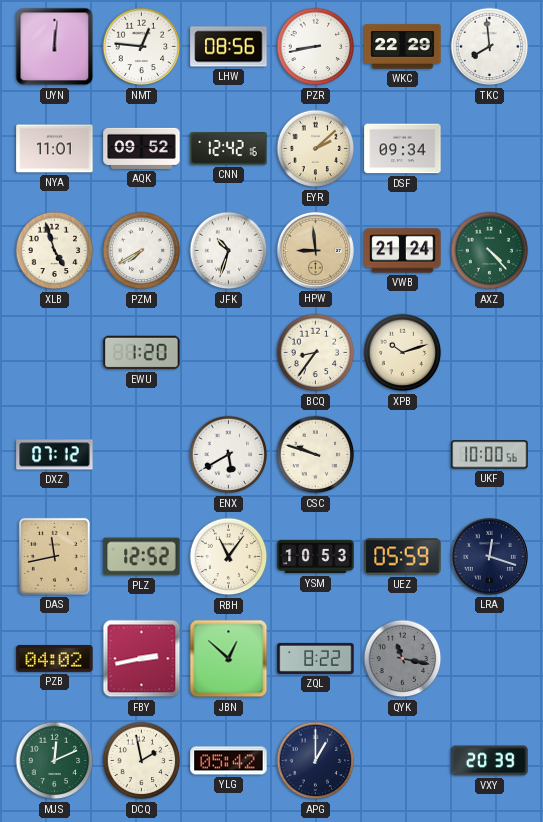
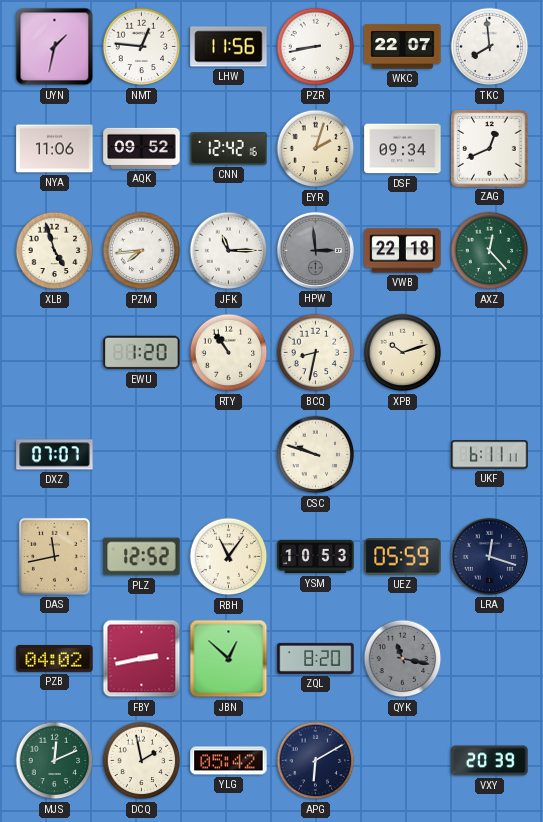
UYN: 12:01 -> 1:32 (55, 47)
LHW: 08:56 -> 11:56 (229, 47)
WKC: 22:29 -> 22:07 (403, 47)
NYA: 11:01 -> 11:06 (55, 149)
EYR: 2:08 -> 2:03 (316, 149)
ZAG: none -> 12:41 (490, 149)
PZM: 7:40 -> 7:44 (142, 251)
JFK: 10:33 -> 11:15 (229, 251)
HPW: 8:59 -> 2:59 (315, 250)
HPW dial: champagne -> grey (315, 250)
VWB: 21:24 -> 22:18 (403, 251)
AXZ: 4:23 -> 12:23 (490, 251)
RTY: none -> 10:54 (229, 353)
BCQ: 8:36 -> 8:32 (316, 353)
DXZ: 07:12 -> 07:07 (55, 455)
ENX: 5:40 -> none (229, 455)
UKF: 10:00 -> 6:11 (490, 455)
ZQL: 8:22 -> 8:20 (316, 658)
APG: 1:00 -> 6:10 (316, 761)
